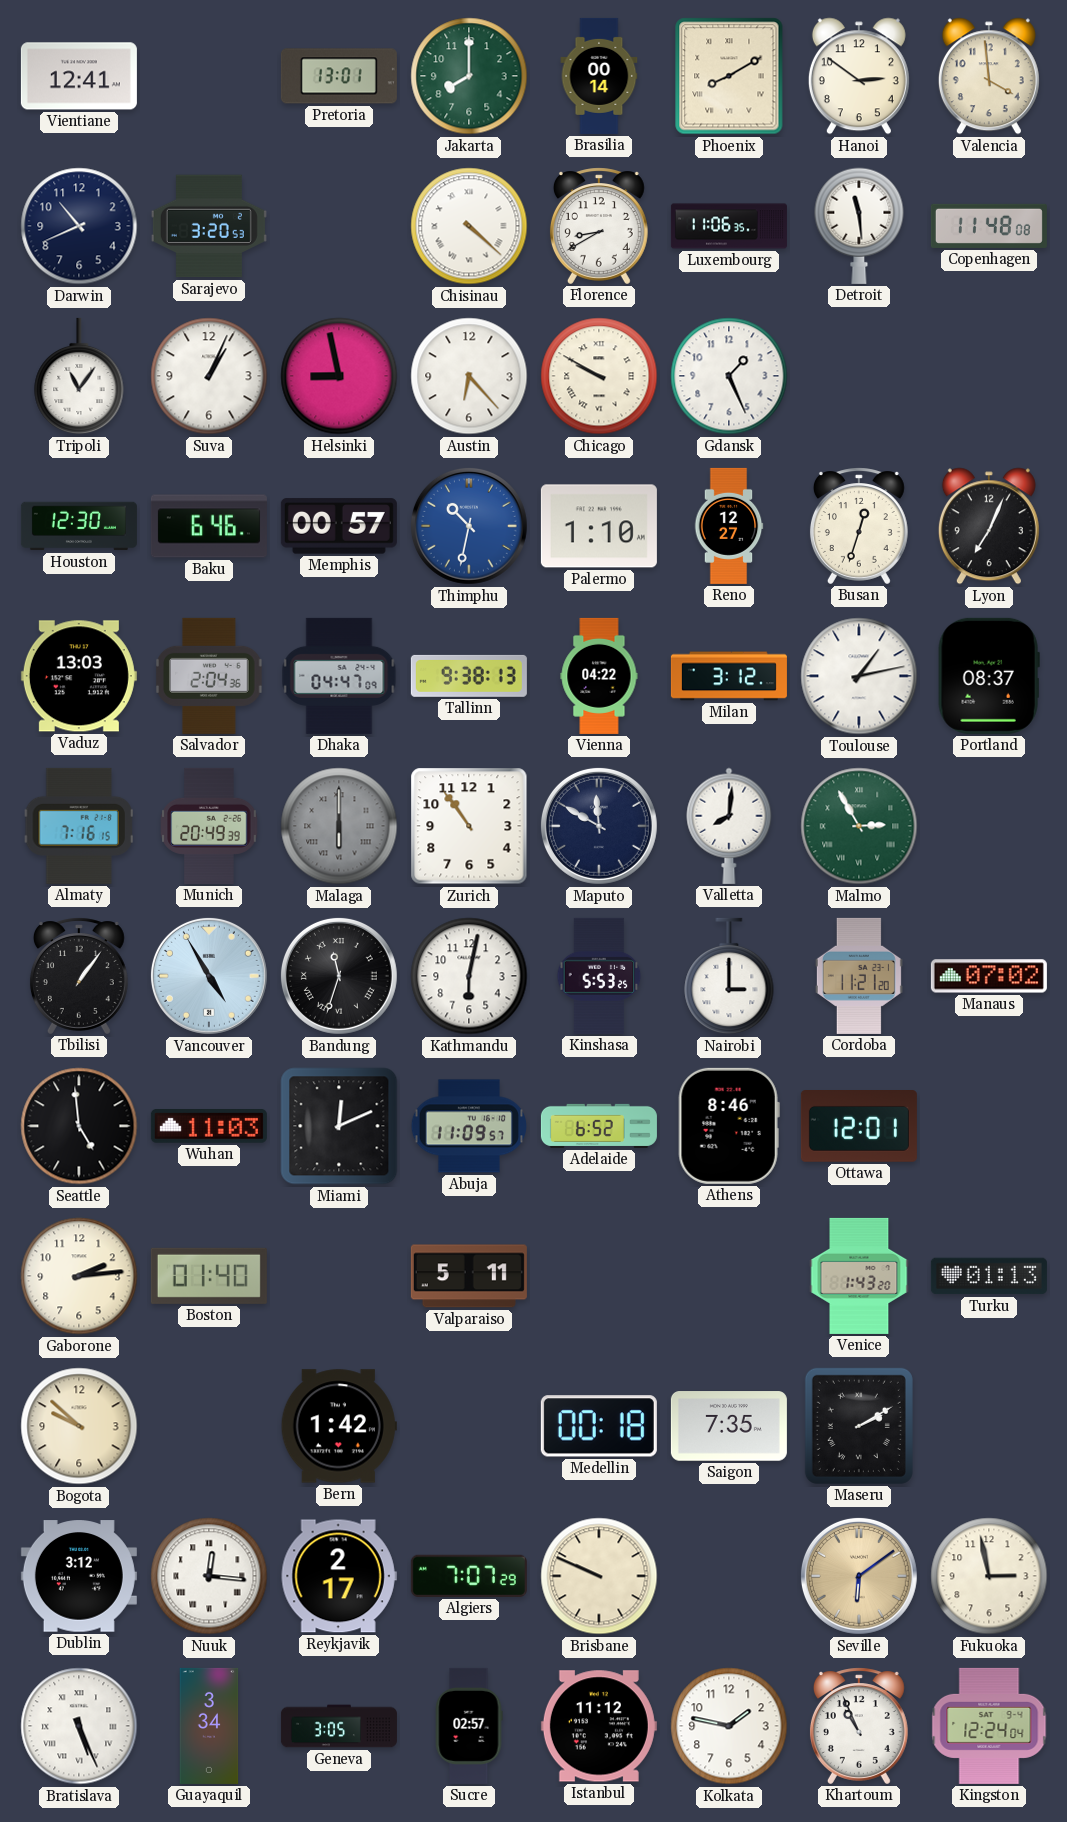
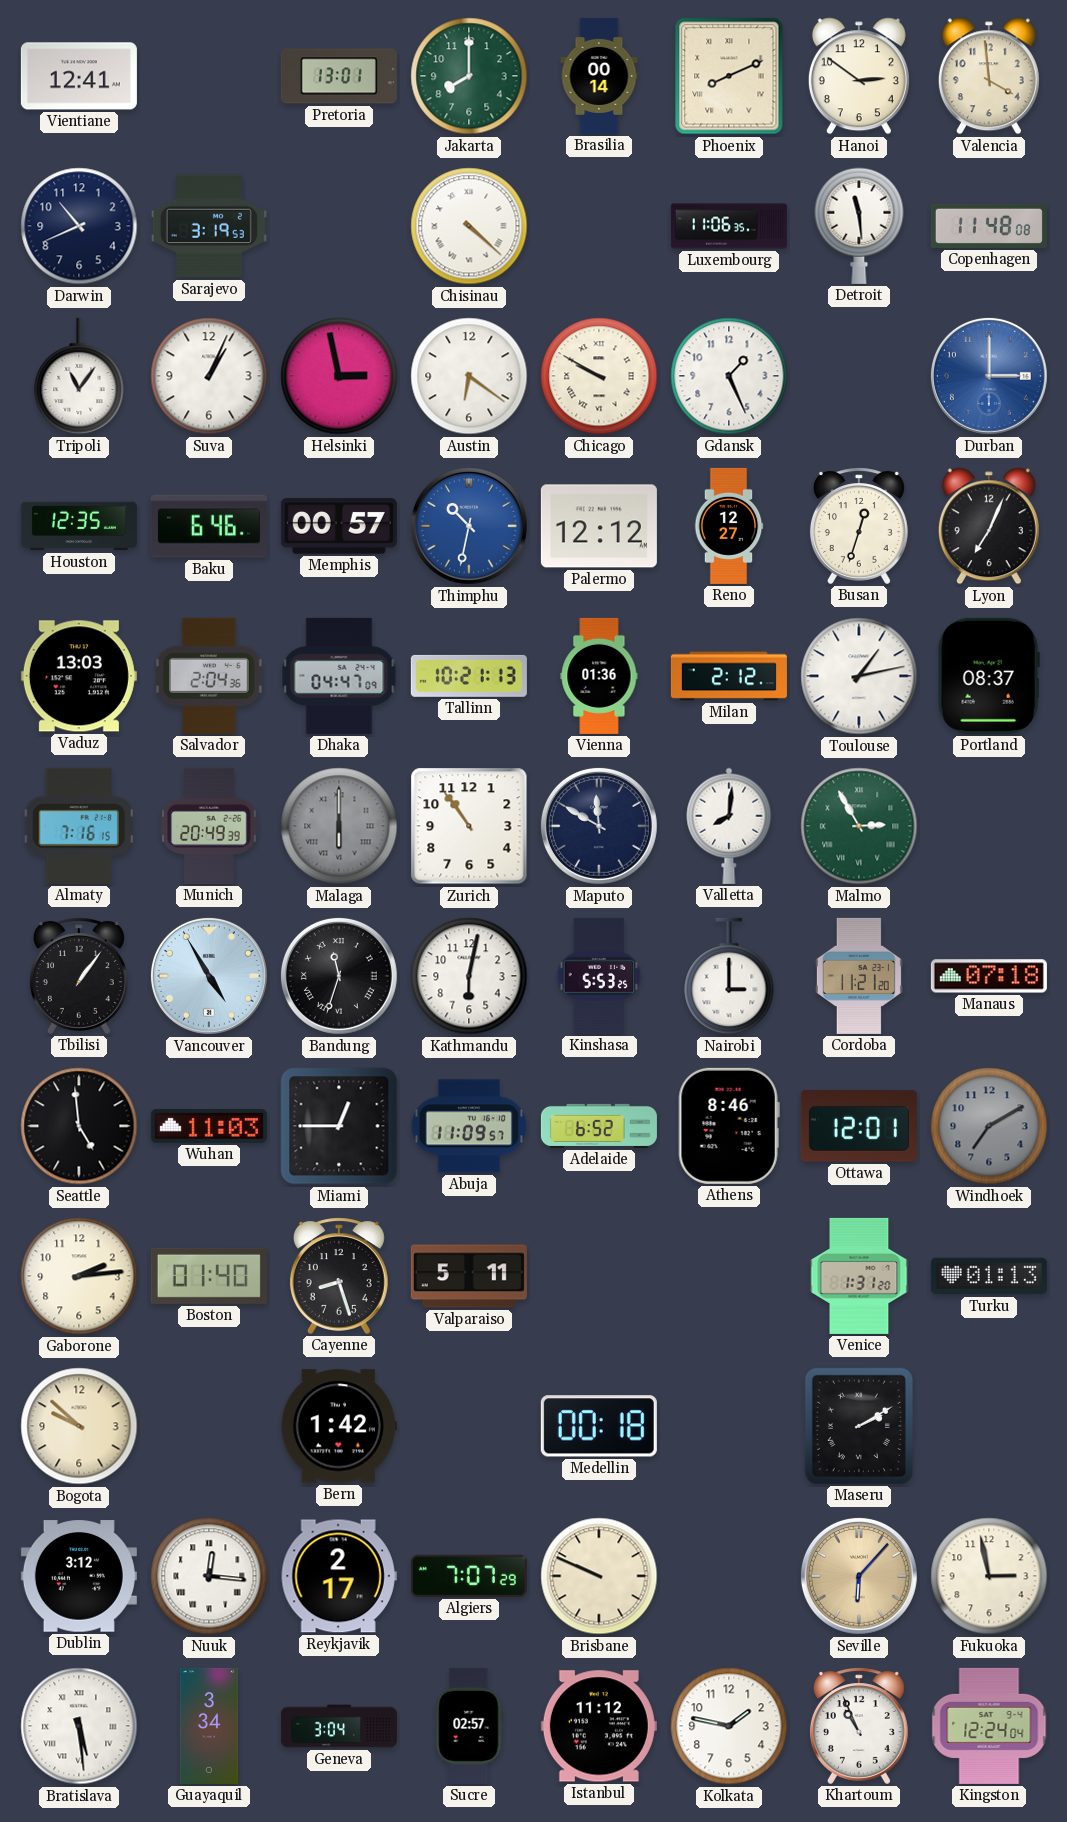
Phoenix: 8:10 -> 8:11 (729, 76)
Sarajevo: 3:20 -> 3:19 (209, 226)
Florence: 8:40 -> none (599, 226)
Helsinki: 8:58 -> 2:58 (339, 376)
Austin: 6:23 -> 6:21 (469, 376)
Durban: none -> 3:00 (989, 376)
Houston: 12:30 -> 12:35 (79, 526)
Palermo: 1:10 -> 12:12 (599, 526)
Tallinn: 9:38 -> 10:21 (469, 676)
Vienna: 04:22 -> 01:36 (599, 676)
Milan: 3:12 -> 2:12 (729, 676)
Manaus: 07:02 -> 07:18 (989, 976)
Miami: 12:11 -> 12:45 (339, 1126)
Windhoek: none -> 7:10 (989, 1126)
Cayenne: none -> 8:27 (339, 1276)
Venice: 1:43 -> 1:31 (859, 1276)
Saigon: 7:35 -> none (729, 1426)
Seville: 6:09 -> 6:07 (859, 1576)
Bratislava: 5:26 -> 5:29 (79, 1726)
Geneva: 3:05 -> 3:04 (339, 1726)
